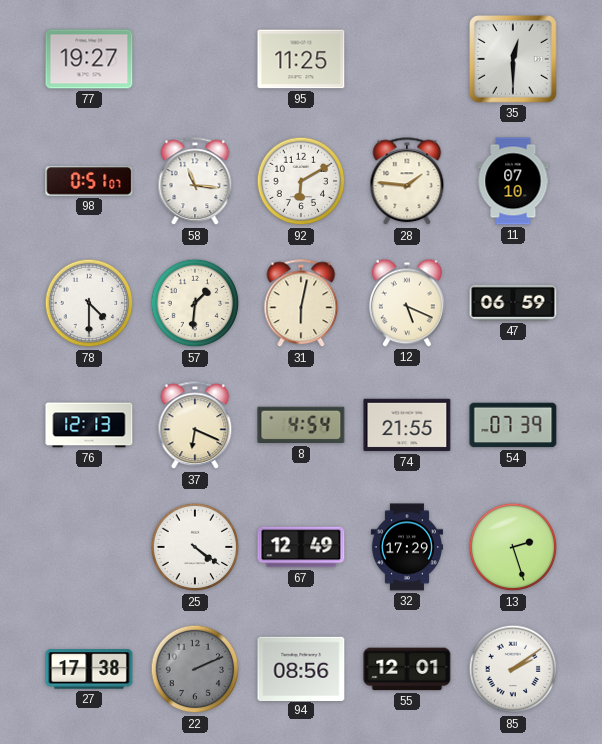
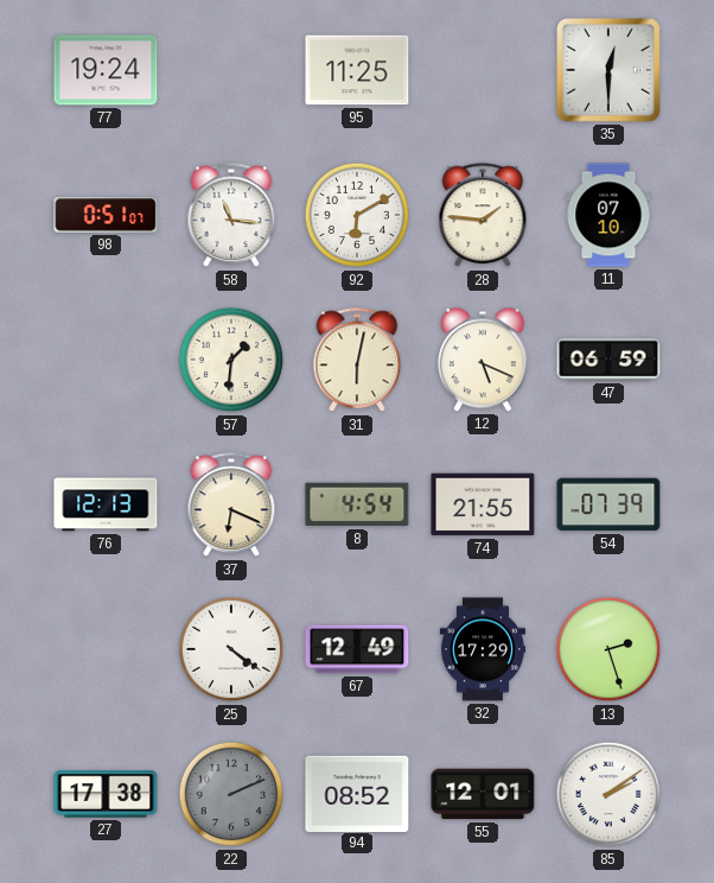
77: 19:27 -> 19:24 (106, 70)
78: 4:30 -> none (89, 303)
94: 08:56 -> 08:52 (357, 793)
